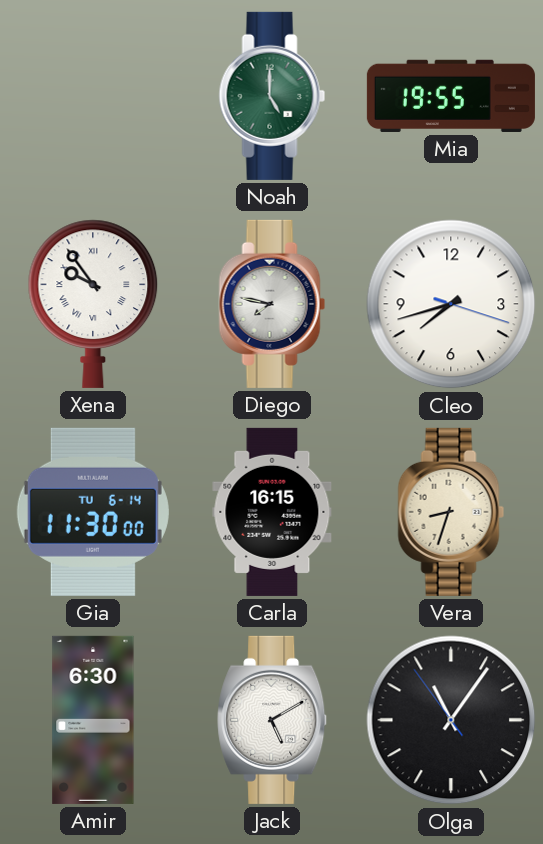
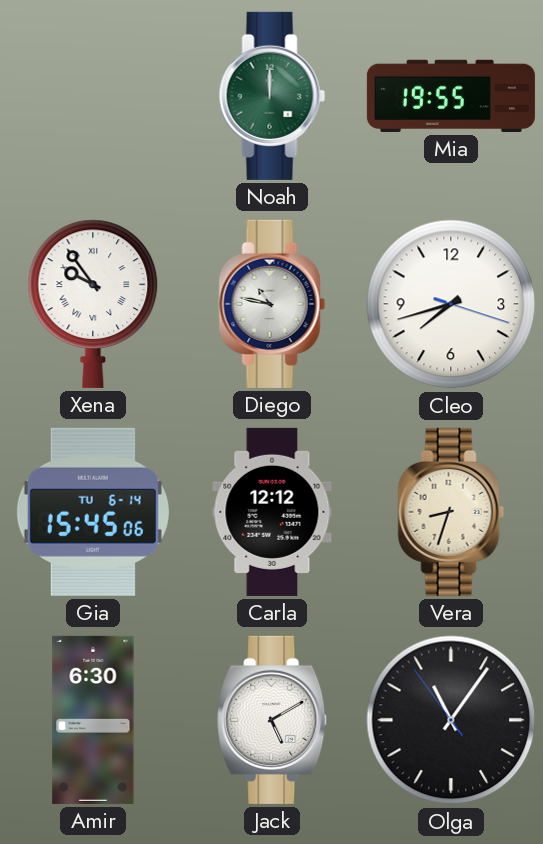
Noah: 5:00 -> 12:00 (272, 96)
Diego: 7:47 -> 10:47 (272, 304)
Gia: 11:30 -> 15:45 (93, 512)
Carla: 16:15 -> 12:12 (272, 512)
